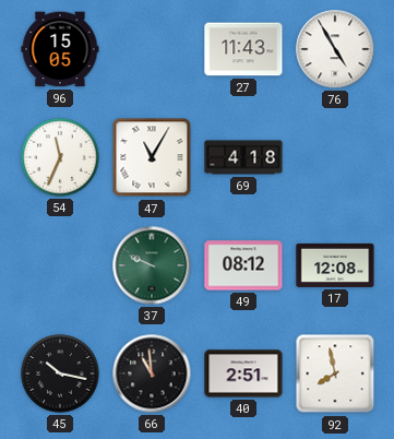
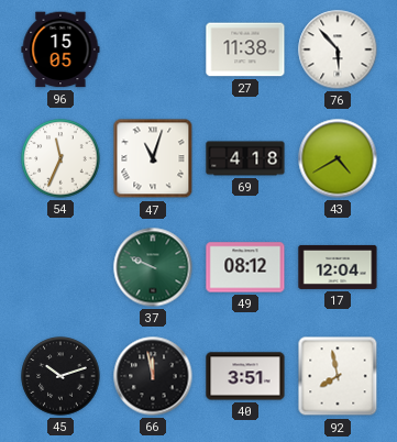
27: 11:43 -> 11:38 (245, 49)
76: 4:55 -> 5:53 (338, 49)
47: 11:05 -> 11:03 (153, 158)
43: none -> 4:40 (338, 158)
17: 12:08 -> 12:04 (338, 267)
45: 10:17 -> 10:12 (60, 376)
66: 10:59 -> 11:58 (153, 376)
40: 2:51 -> 3:51 (245, 376)
